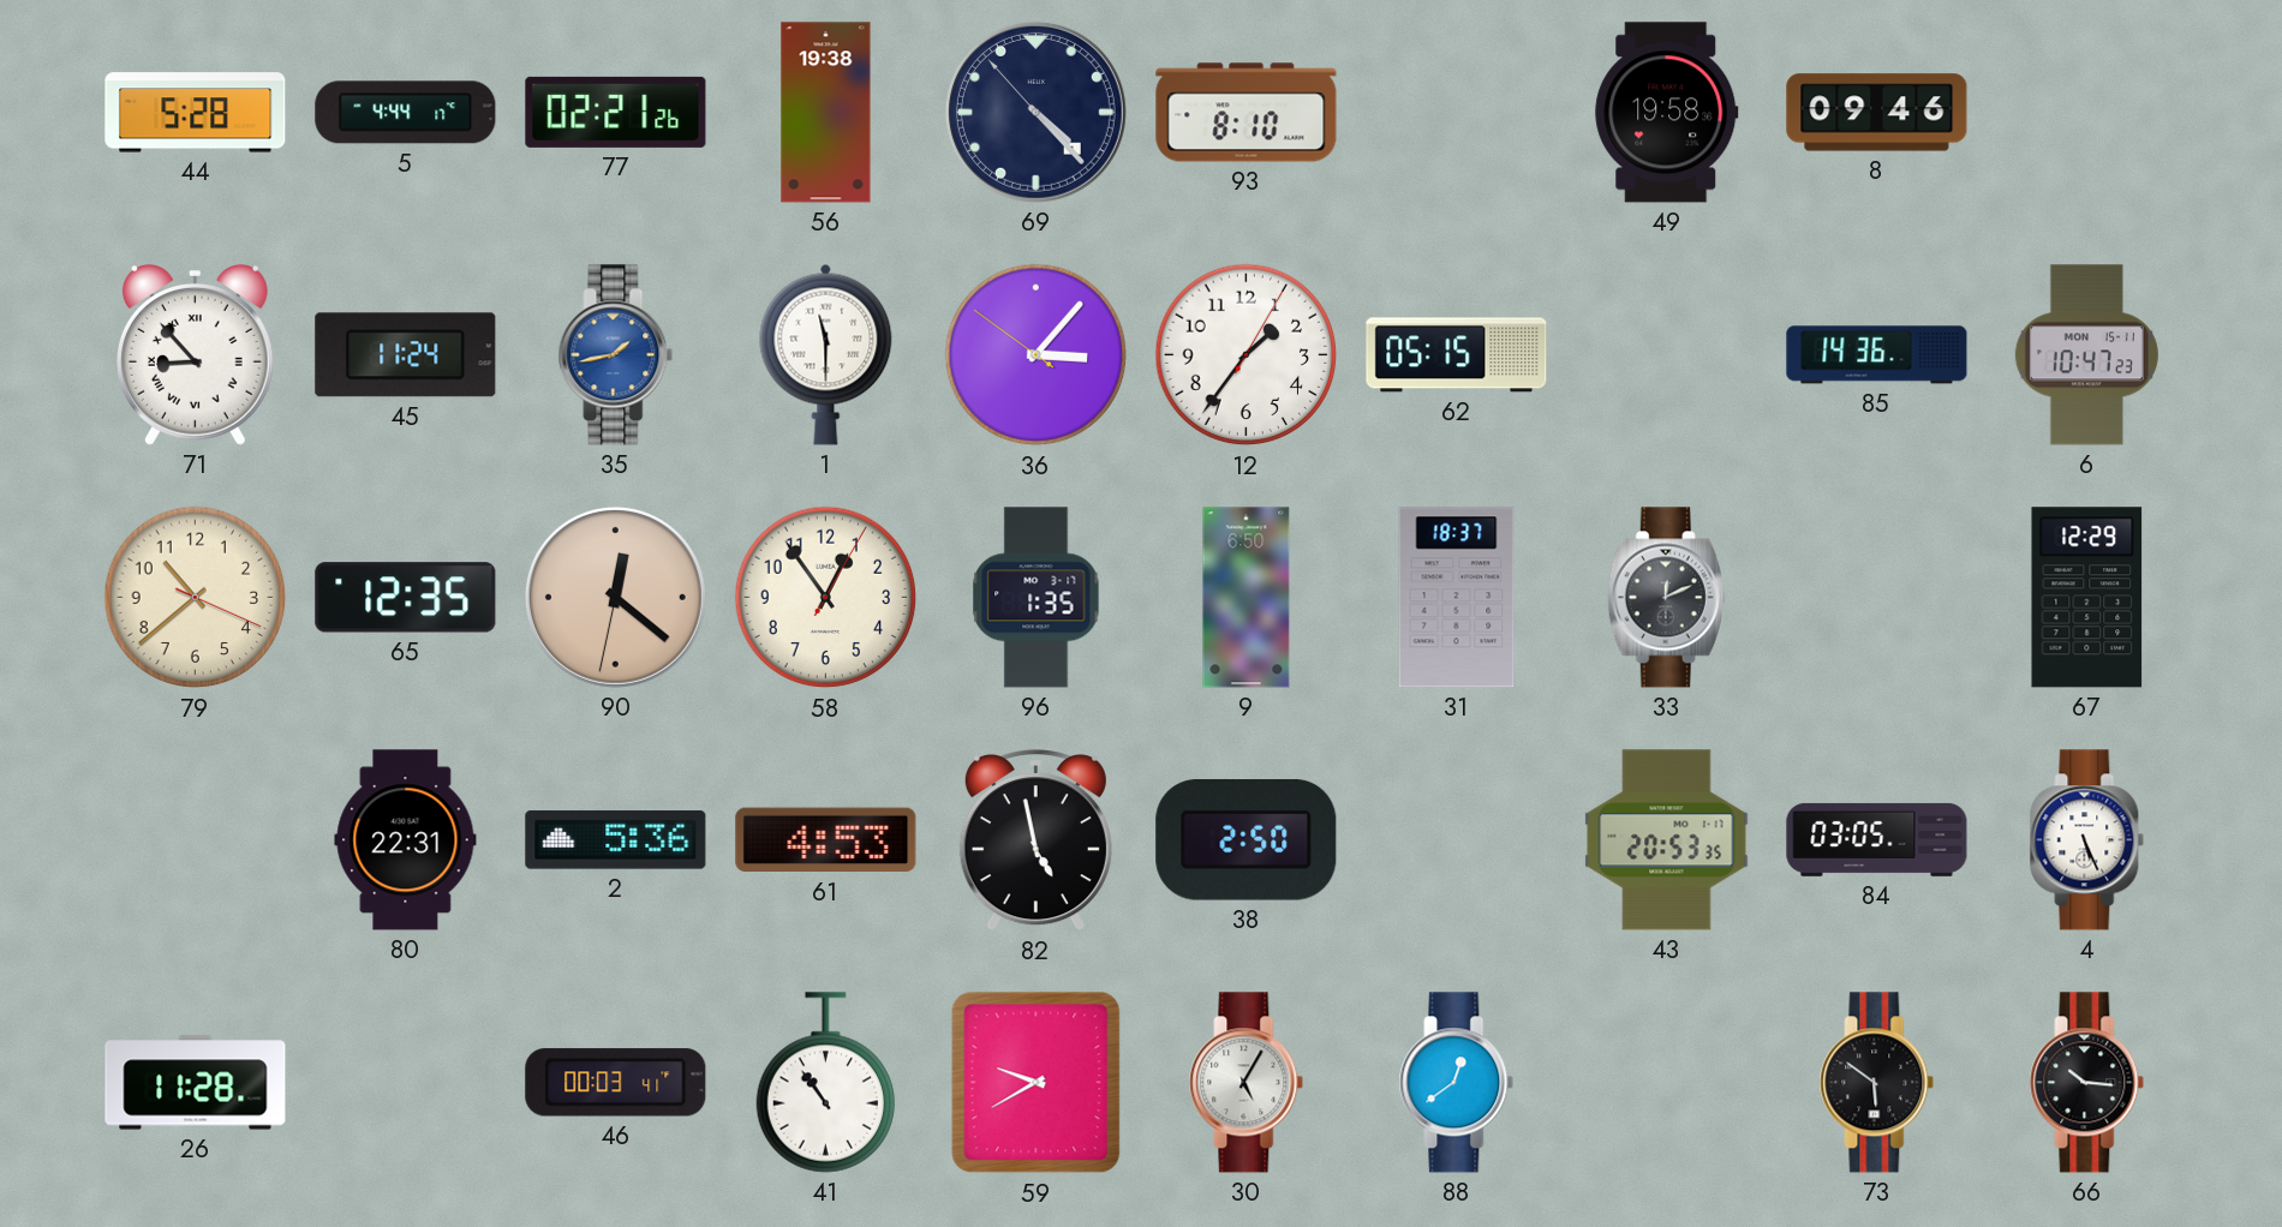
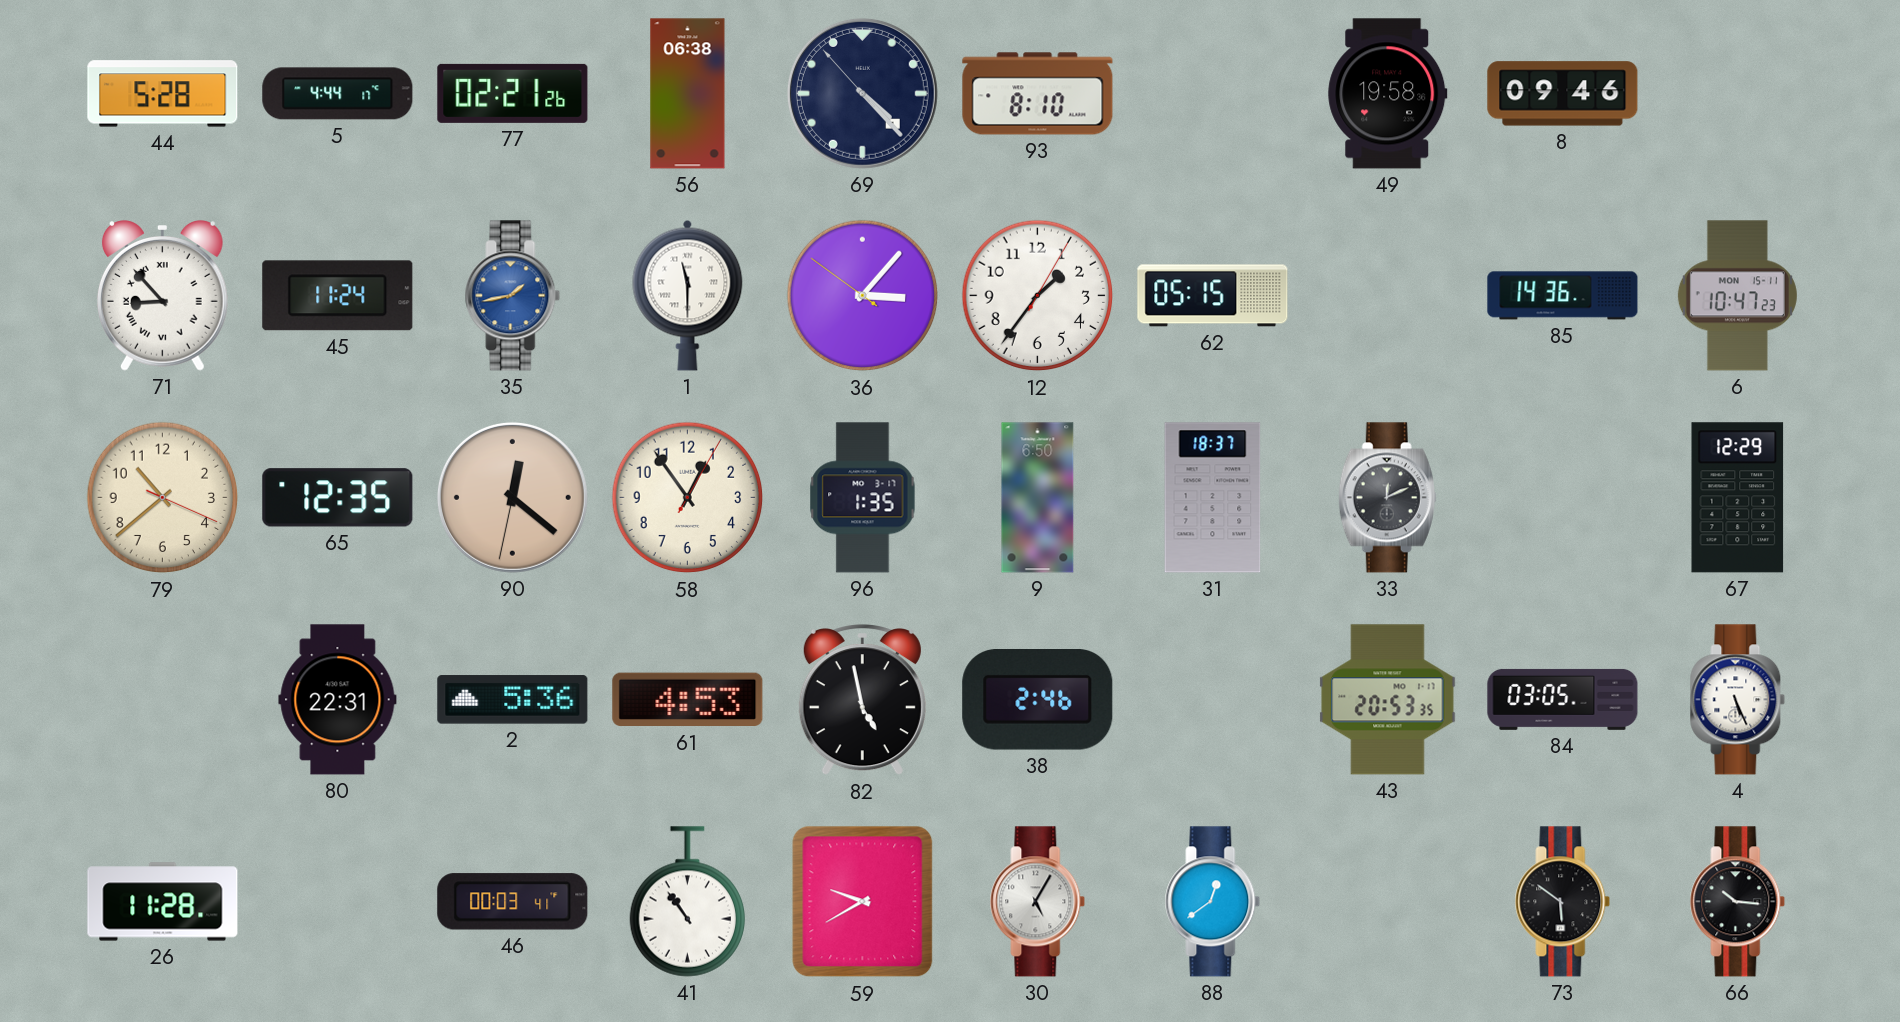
56: 19:38 -> 06:38 (688, 94)
38: 2:50 -> 2:46 (1038, 700)
